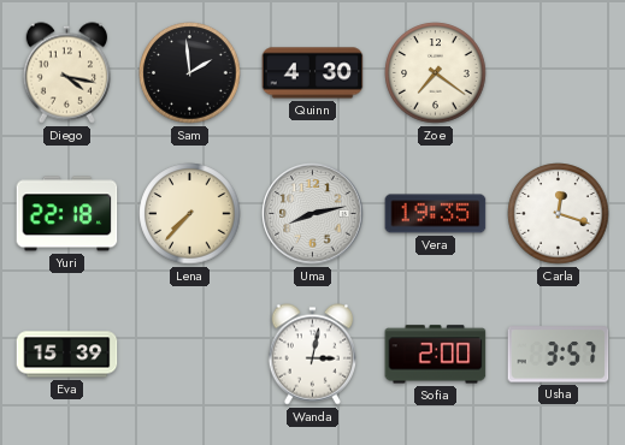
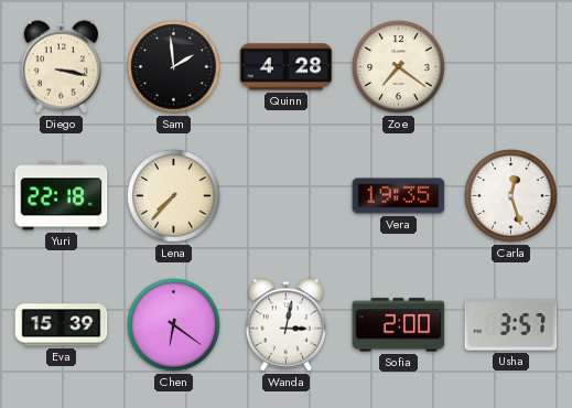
Diego: 4:17 -> 3:17 (61, 67)
Quinn: 4:30 -> 4:28 (287, 67)
Uma: 8:13 -> none (313, 214)
Carla: 12:18 -> 12:27 (511, 196)
Chen: none -> 6:21 (174, 325)
